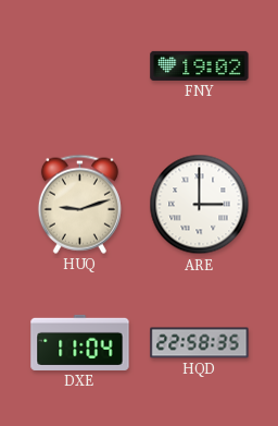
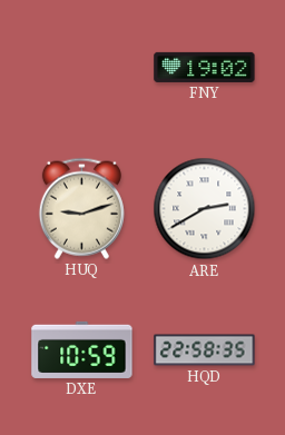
ARE: 3:00 -> 2:40 (205, 209)
DXE: 11:04 -> 10:59 (82, 349)
